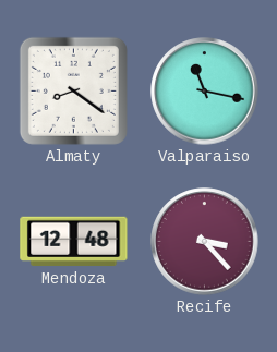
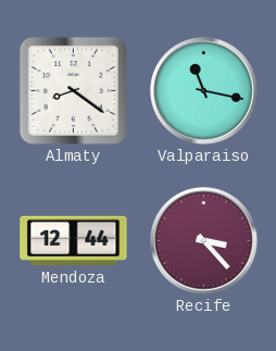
Mendoza: 12:48 -> 12:44 (74, 241)
